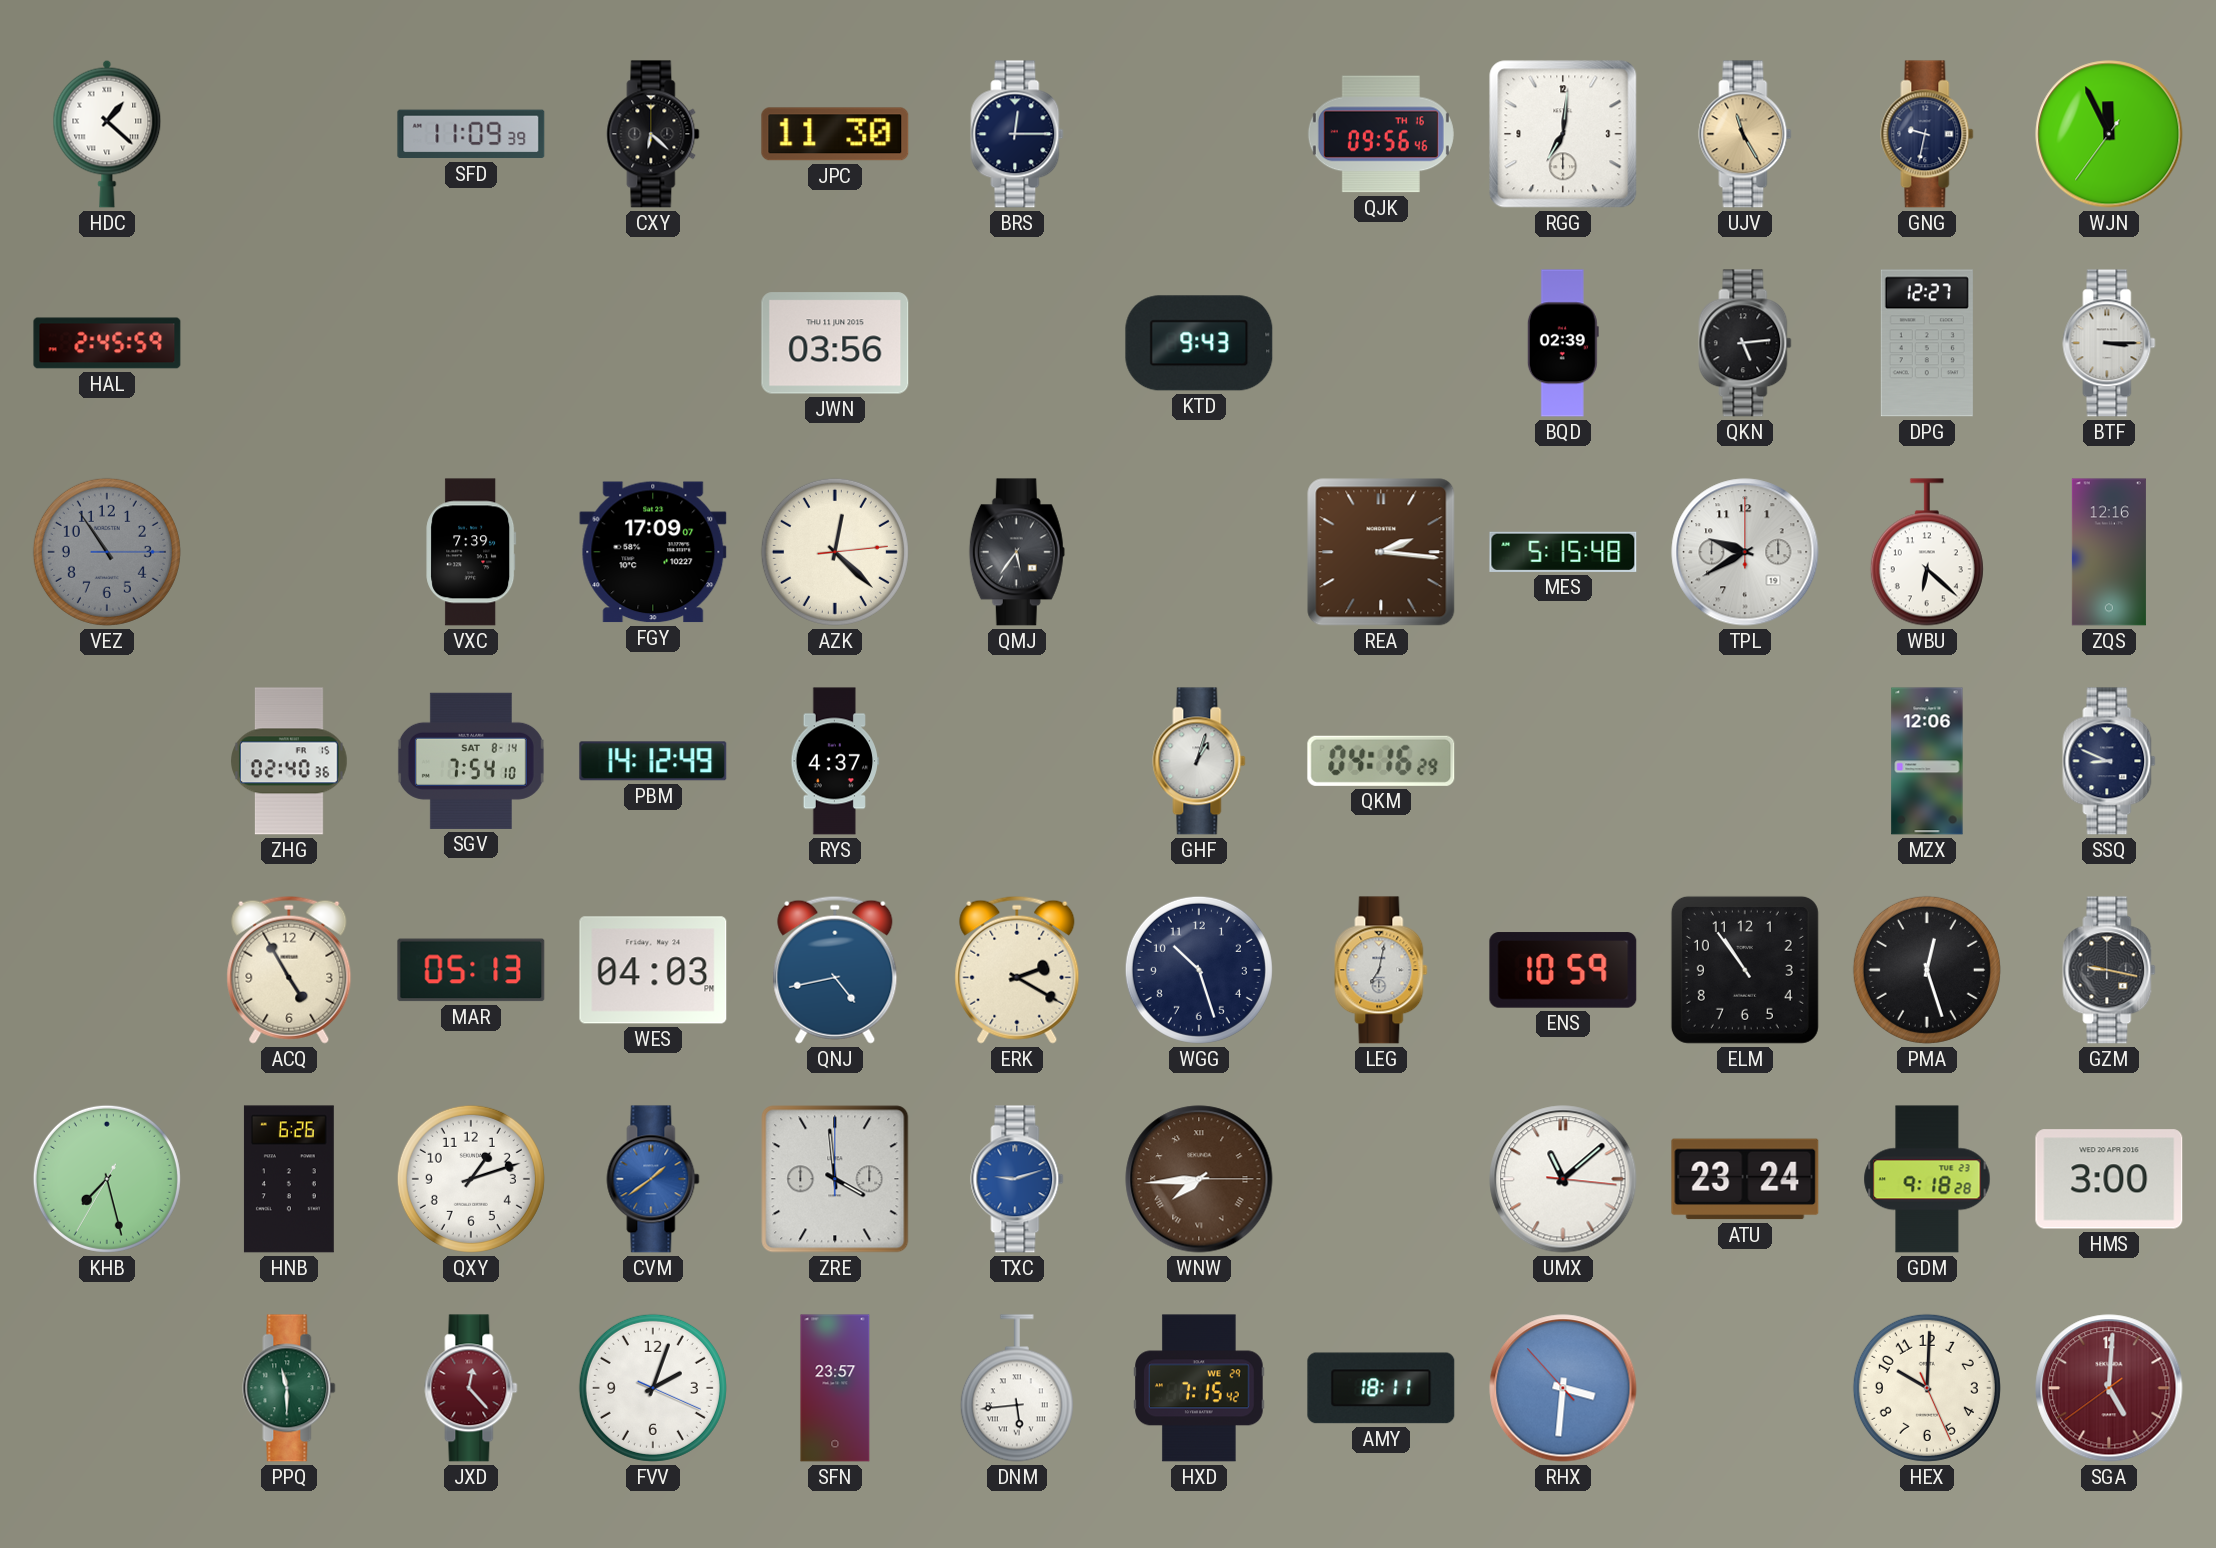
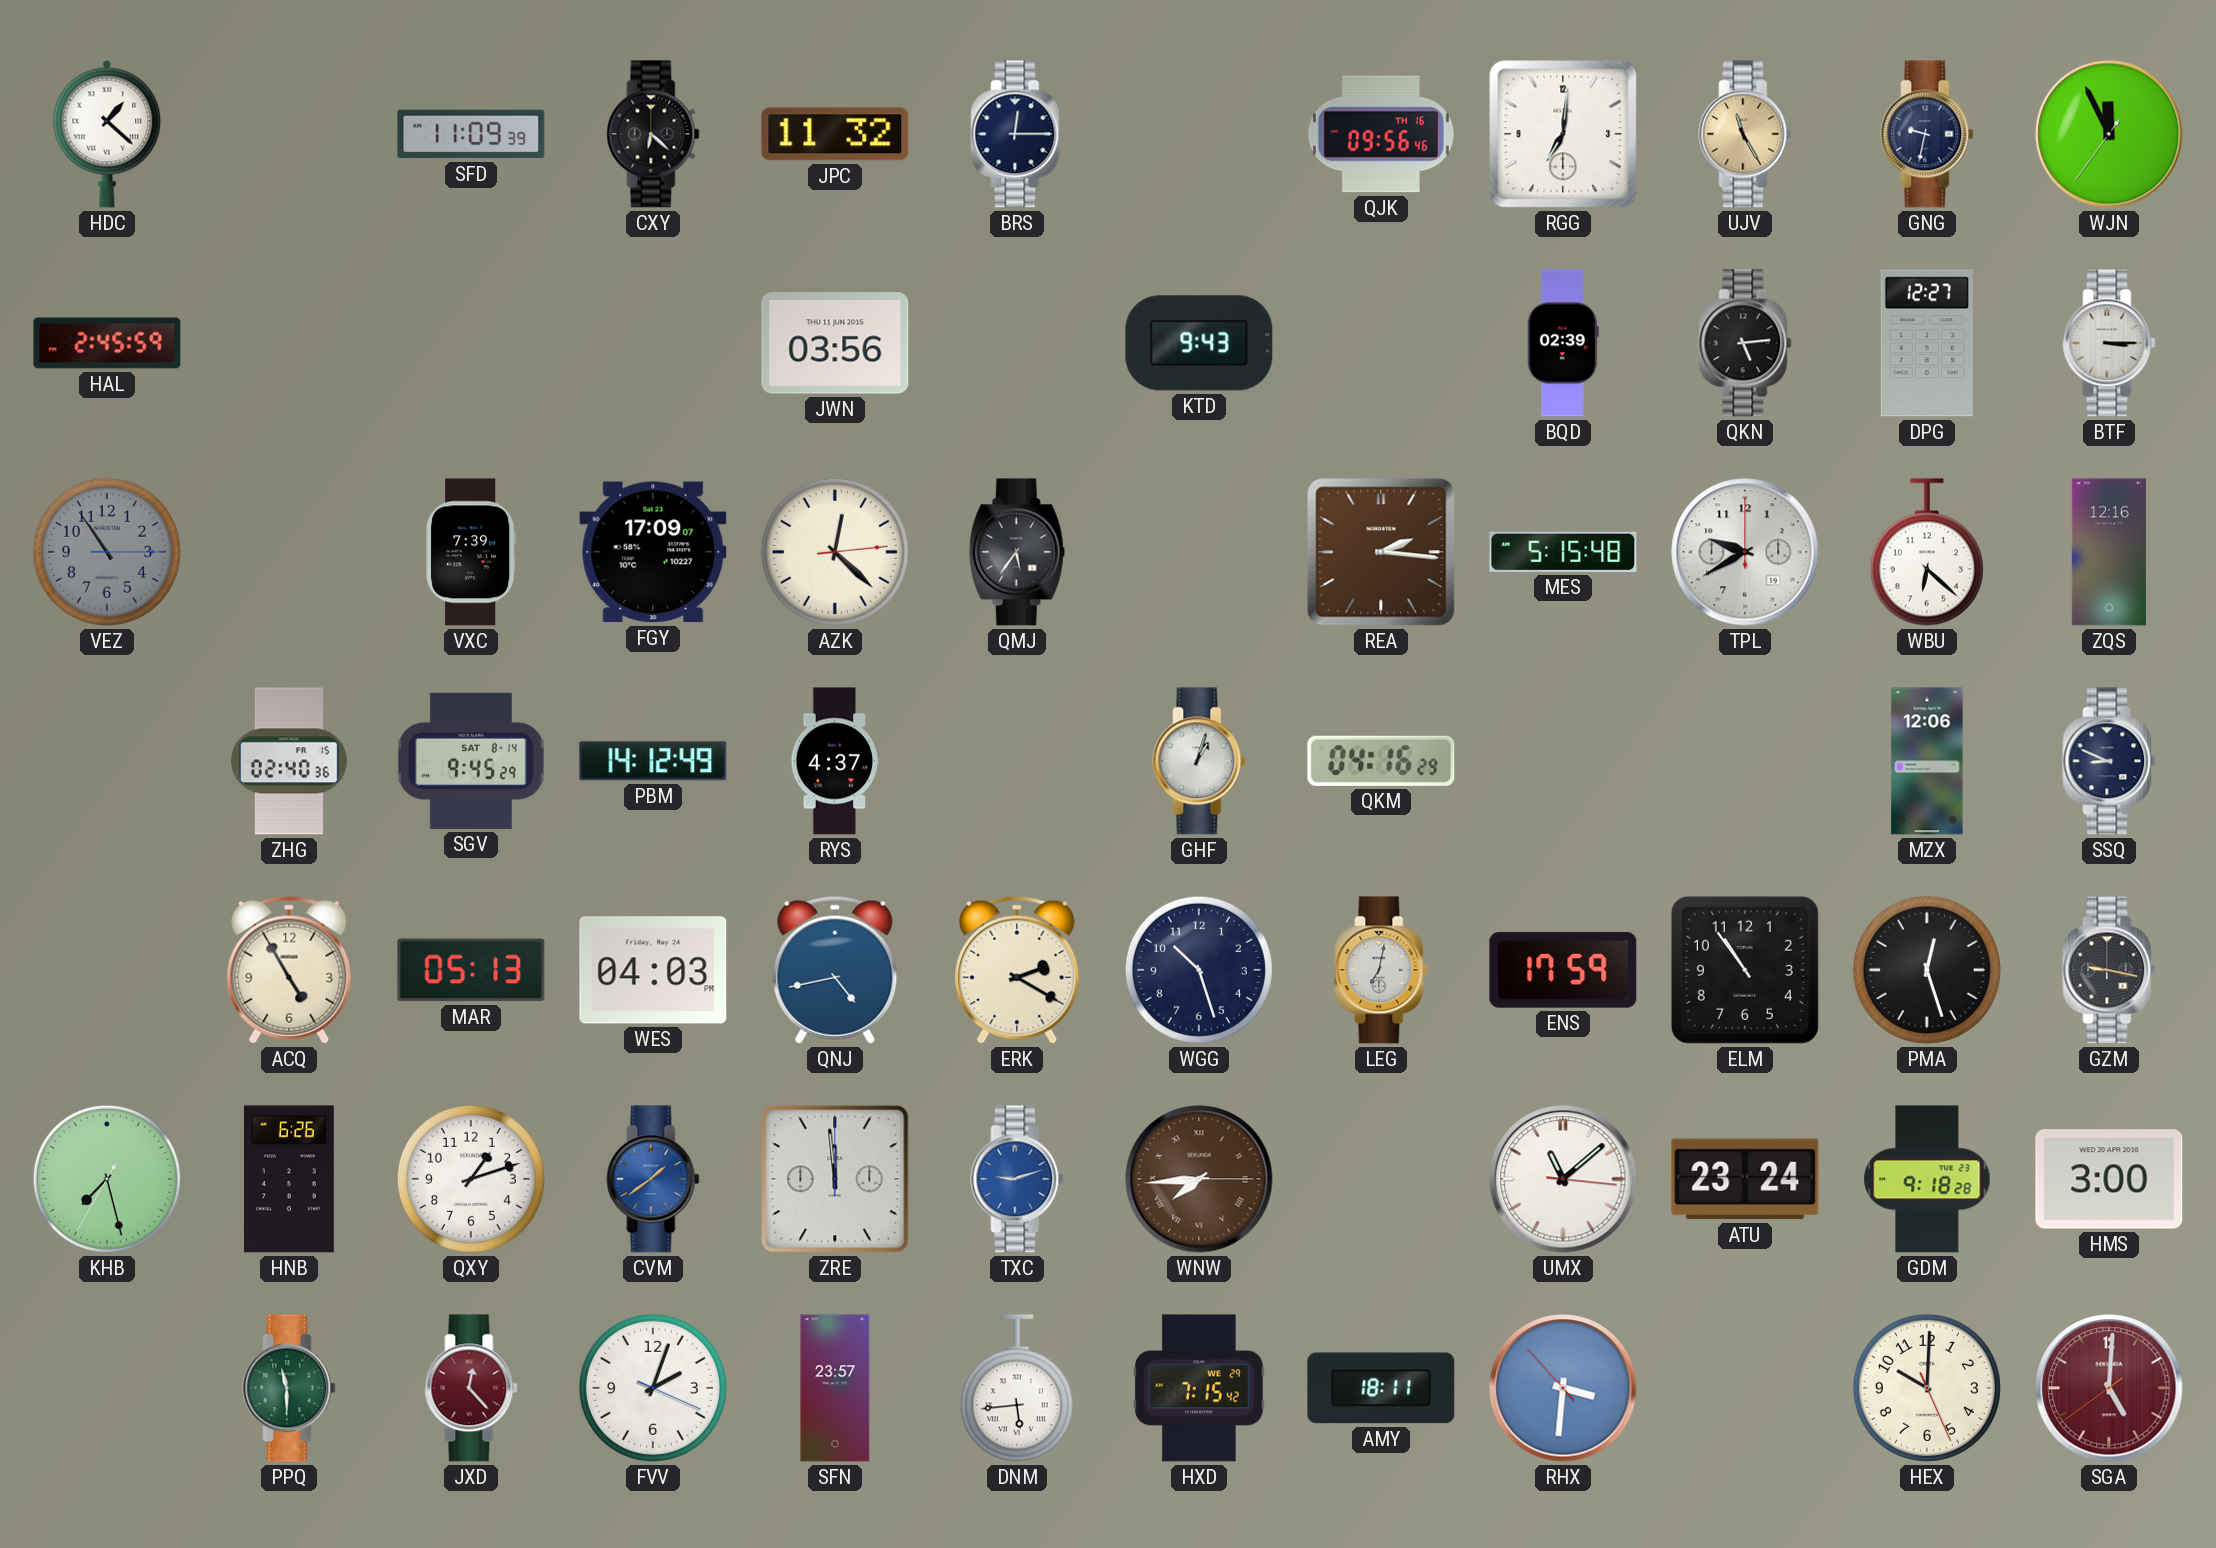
JPC: 11:30 -> 11:32 (835, 134)
SGV: 7:54 -> 9:45 (471, 761)
ENS: 10:59 -> 17:59 (1563, 970)
ZRE: 3:59 -> 11:59 (835, 1179)
